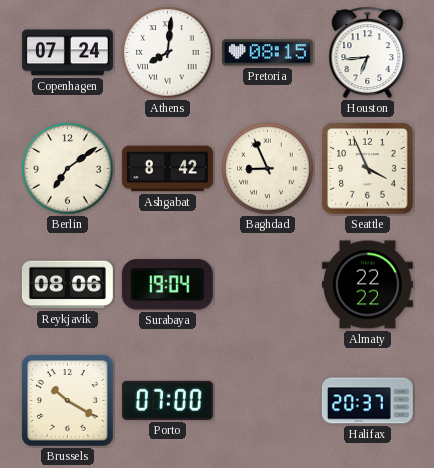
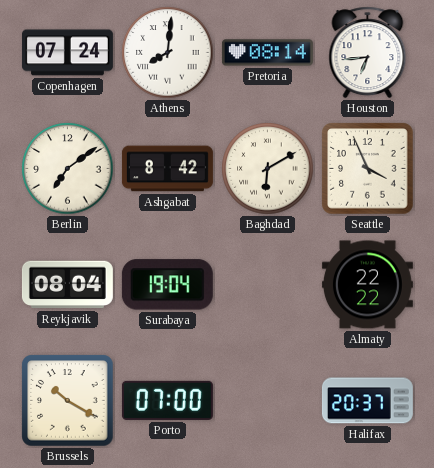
Pretoria: 08:15 -> 08:14 (267, 53)
Baghdad: 8:56 -> 6:10 (268, 169)
Reykjavik: 08:06 -> 08:04 (67, 285)
